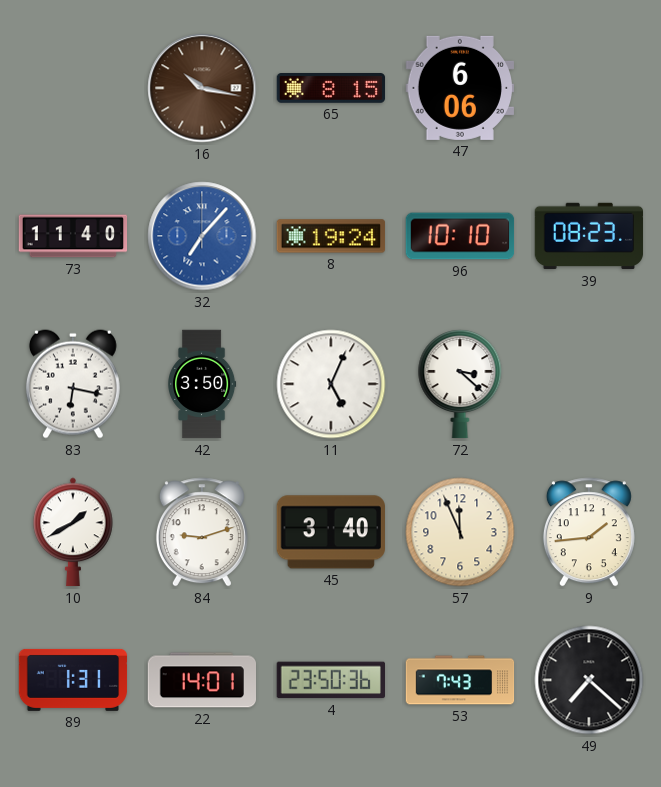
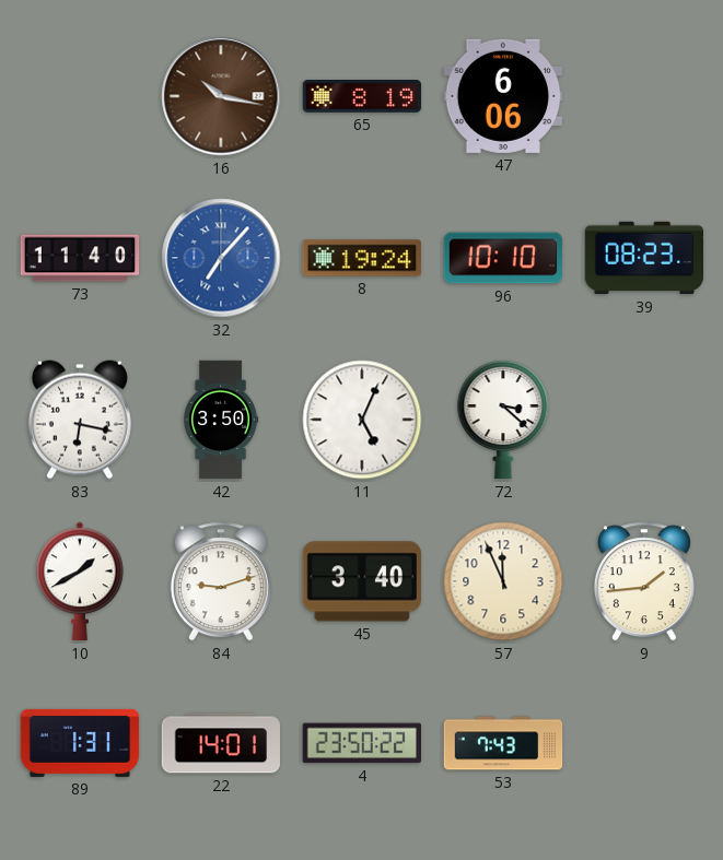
65: 8:15 -> 8:19 (362, 96)
4: 23:50:36 -> 23:50:22 (361, 743)
49: 7:22 -> none (589, 680)
